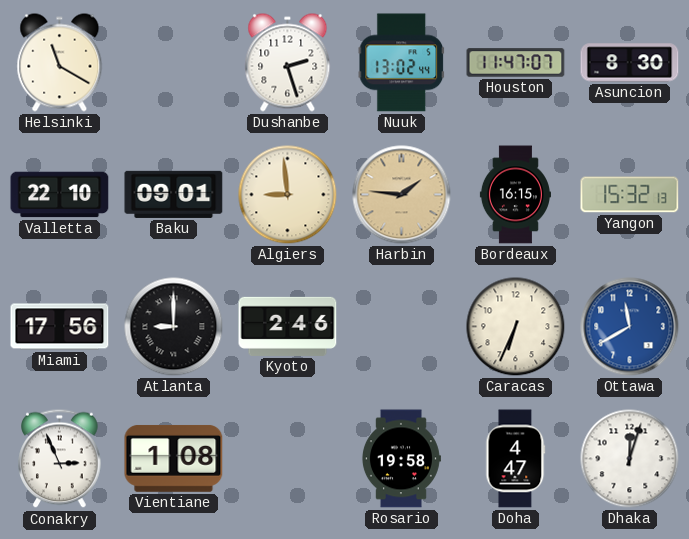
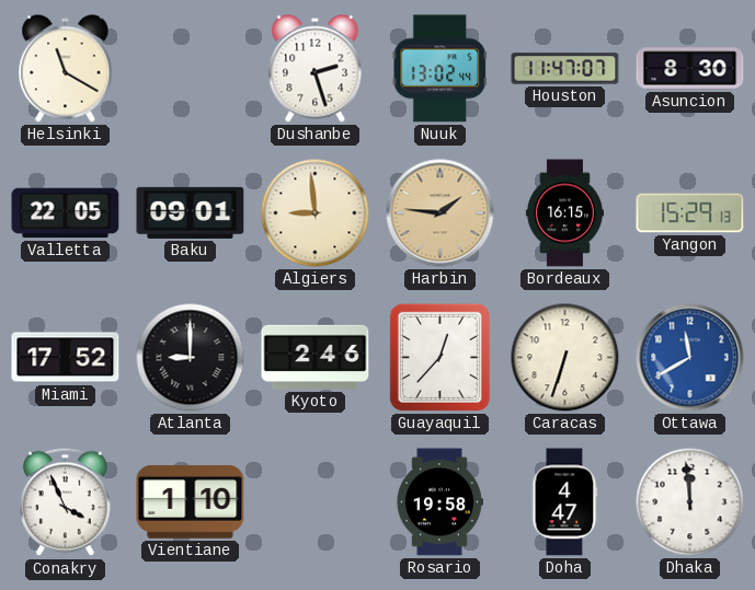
Valletta: 22:10 -> 22:05 (66, 213)
Yangon: 15:32 -> 15:29 (690, 213)
Miami: 17:56 -> 17:52 (66, 358)
Guayaquil: none -> 12:37 (439, 357)
Caracas: 6:34 -> 6:33 (565, 358)
Conakry: 2:56 -> 3:56 (66, 502)
Vientiane: 1:08 -> 1:10 (191, 501)
Dhaka: 12:03 -> 11:59 (690, 502)
